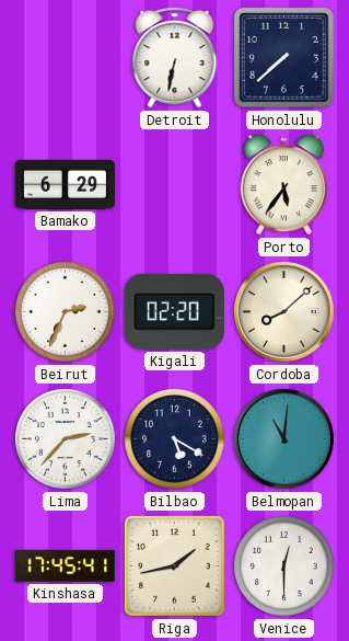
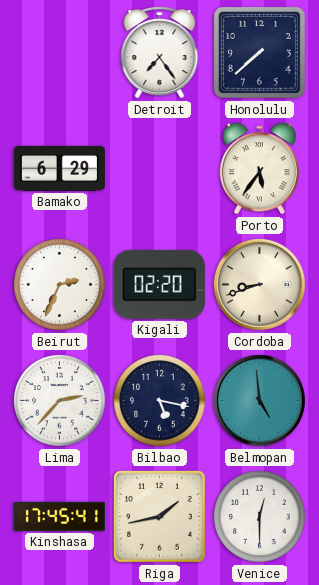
Detroit: 6:32 -> 7:24 (160, 53)
Cordoba: 8:08 -> 8:42 (260, 285)
Bilbao: 5:20 -> 5:17 (160, 401)
Belmopan: 11:01 -> 4:59 (260, 401)
